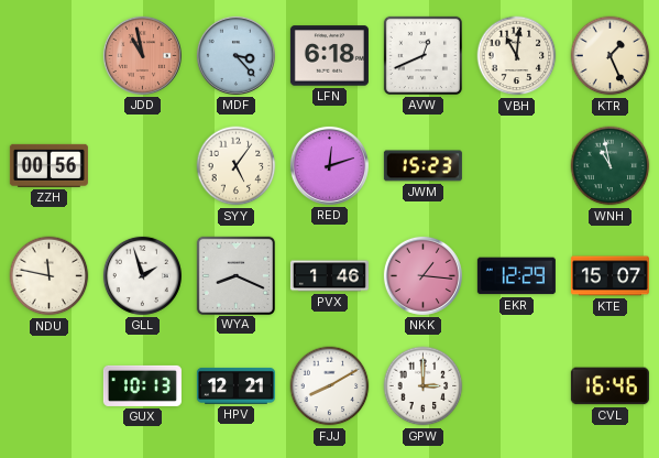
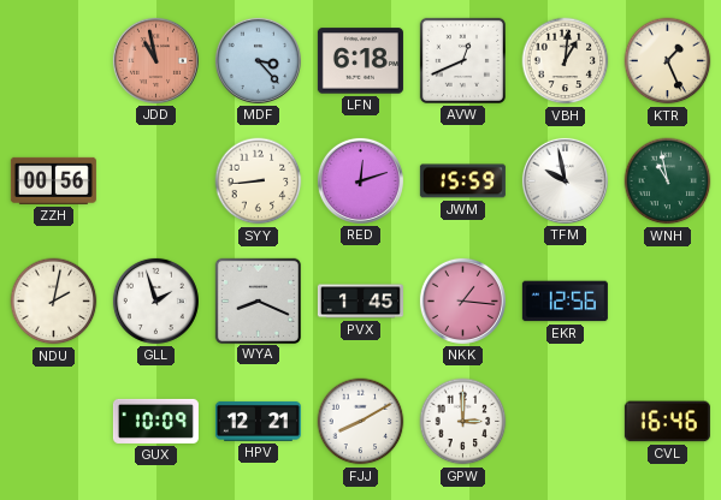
VBH: 11:01 -> 1:01 (566, 61)
SYY: 5:06 -> 8:44 (259, 181)
JWM: 15:23 -> 15:59 (462, 181)
TFM: none -> 9:58 (565, 180)
NDU: 11:47 -> 2:02 (54, 302)
PVX: 1:46 -> 1:45 (360, 302)
EKR: 12:29 -> 12:56 (565, 302)
KTE: 15:07 -> none (609, 276)
GUX: 10:13 -> 10:09 (155, 421)
